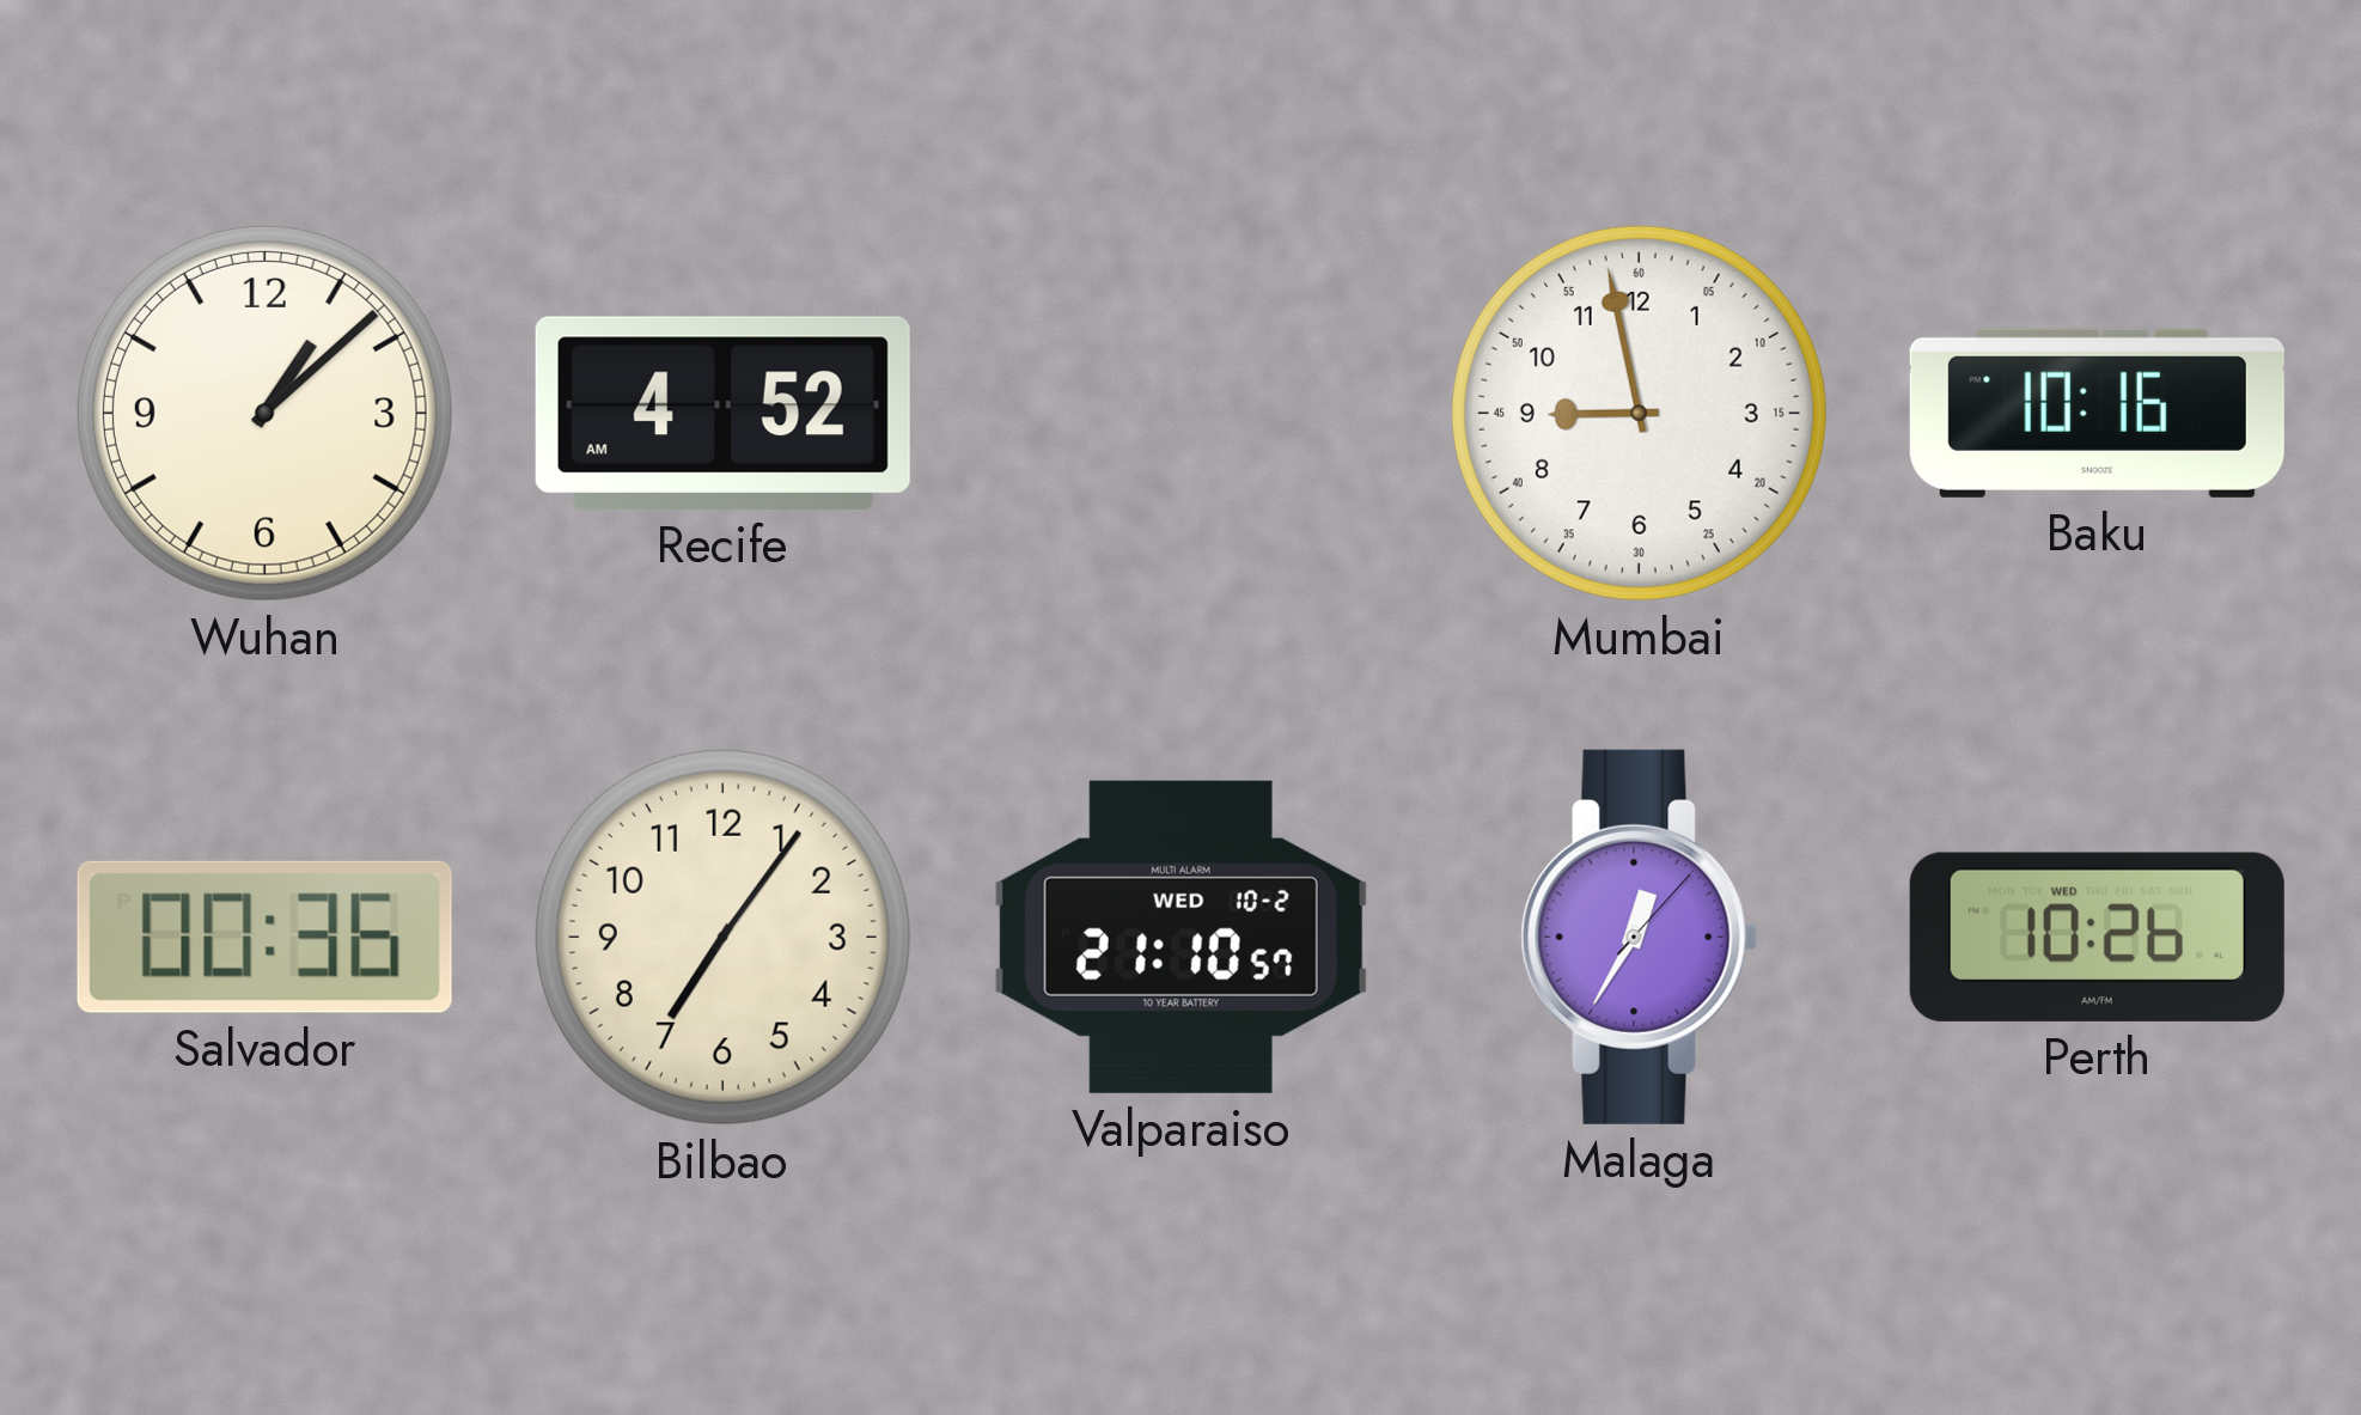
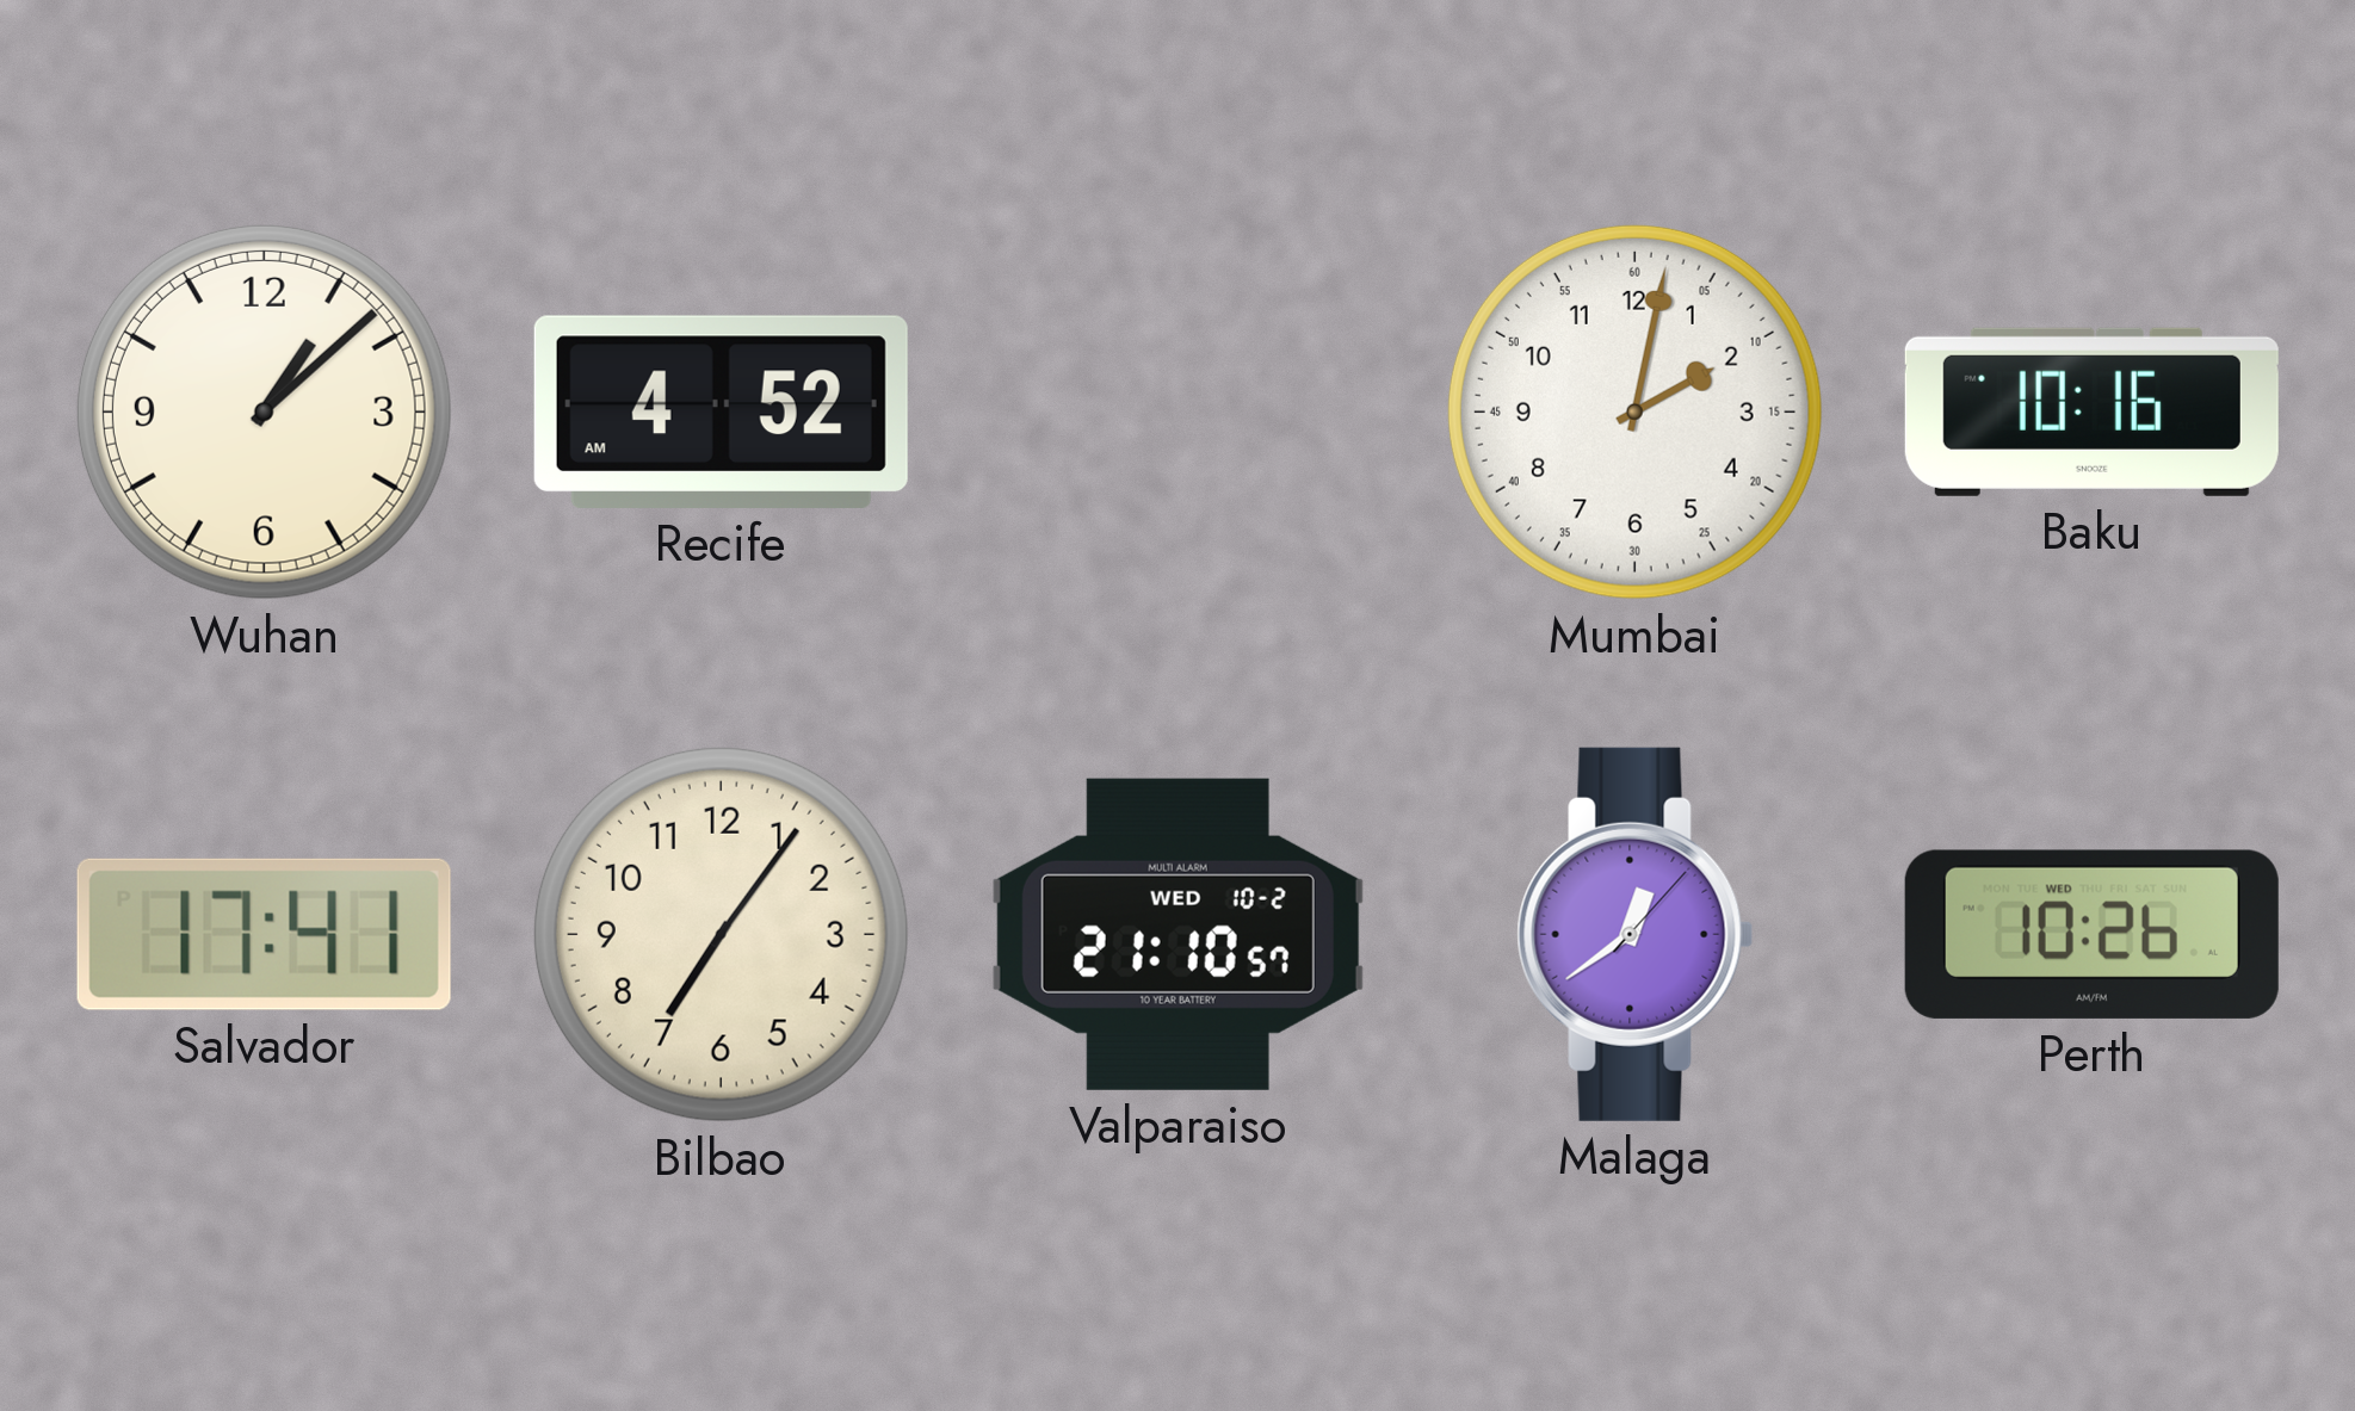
Mumbai: 8:58 -> 2:02 (1634, 411)
Salvador: 00:36 -> 17:41 (264, 934)
Malaga: 12:35 -> 12:39 (1636, 934)
